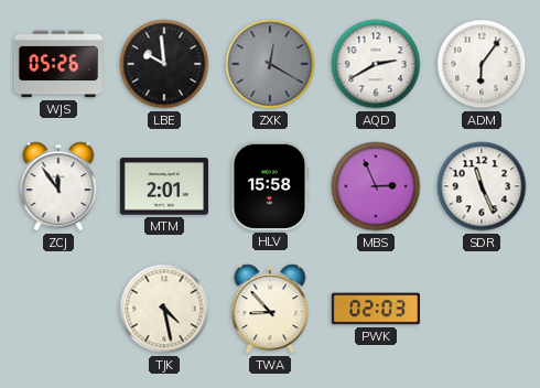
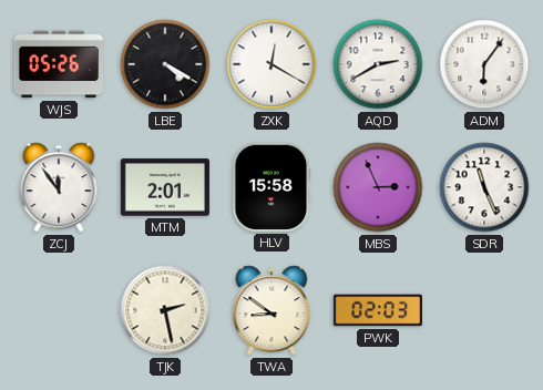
LBE: 9:59 -> 4:20 (165, 64)
ZXK dial: grey -> white (271, 64)
TJK: 4:28 -> 2:28 (165, 310)
TWA: 8:53 -> 8:51 (271, 310)
